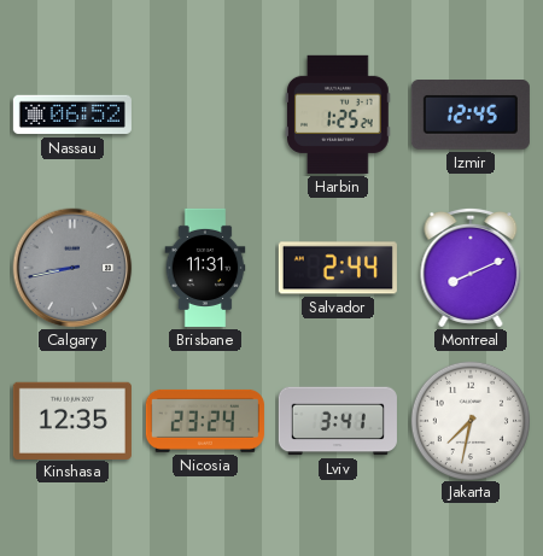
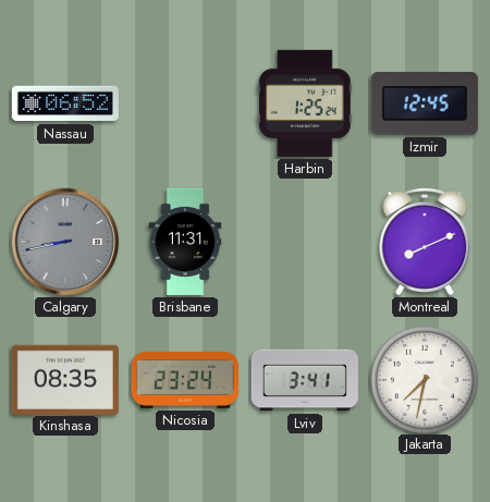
Salvador: 2:44 -> none (338, 268)
Kinshasa: 12:35 -> 08:35 (65, 379)
